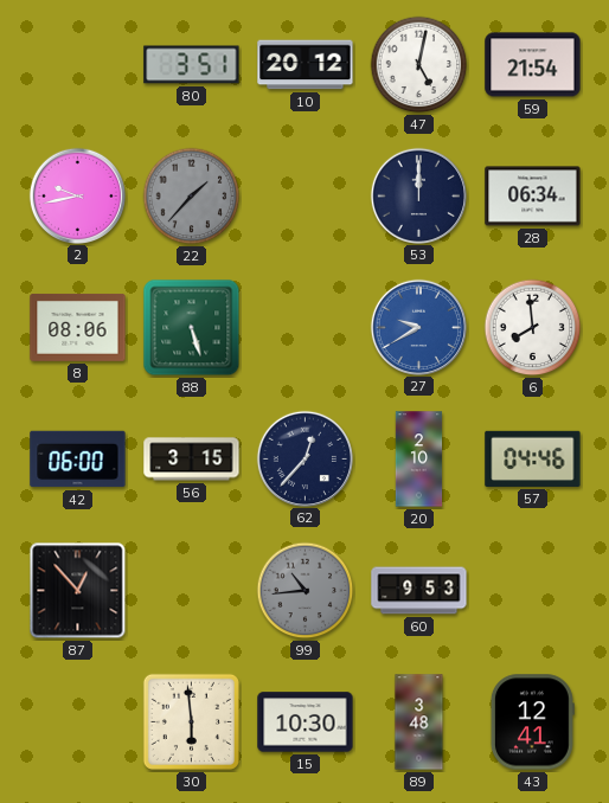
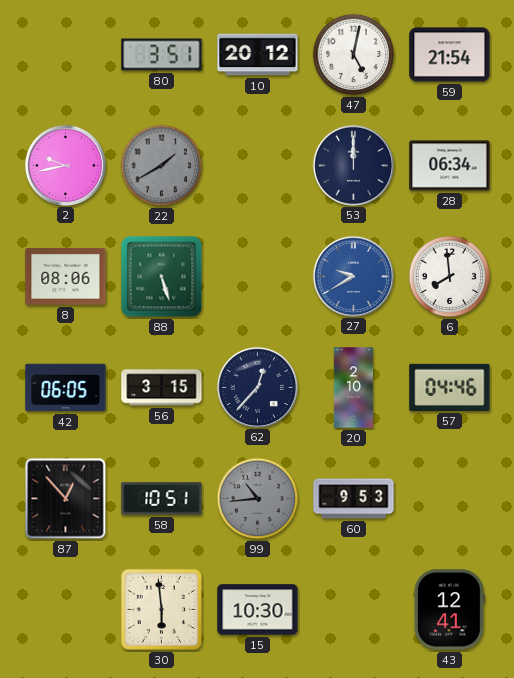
22: 1:37 -> 1:40 (162, 166)
42: 06:00 -> 06:05 (66, 388)
58: none -> 10:51 (162, 499)
89: 3:48 -> none (419, 722)
